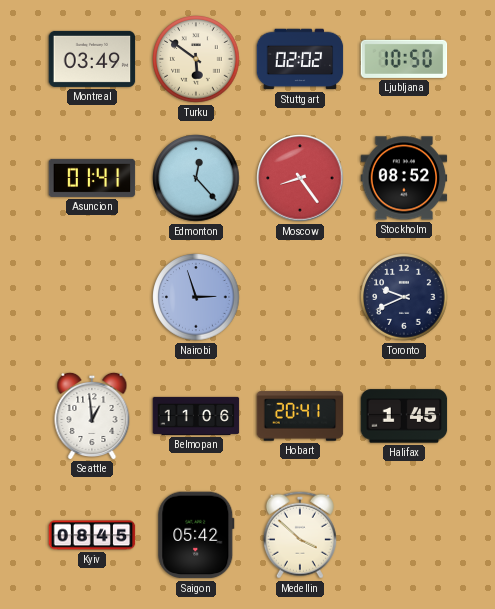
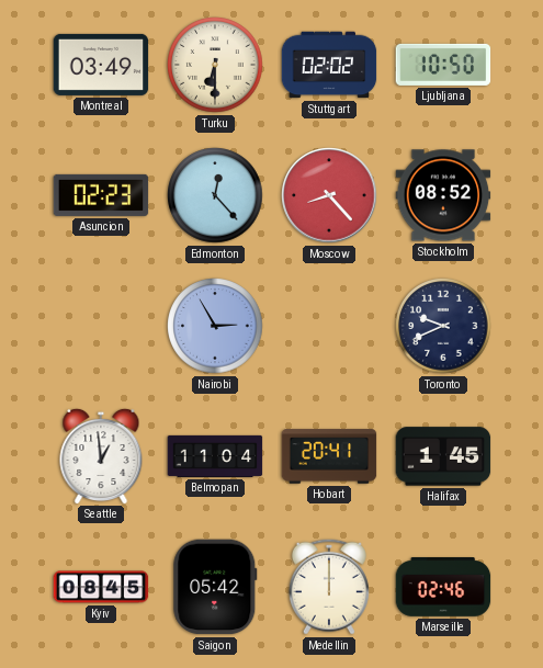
Turku: 5:51 -> 6:30 (215, 65)
Asuncion: 01:41 -> 02:23 (101, 195)
Moscow: 8:24 -> 8:23 (329, 195)
Nairobi: 2:57 -> 2:55 (215, 326)
Belmopan: 11:06 -> 11:04 (215, 456)
Medellin: 3:52 -> 12:00 (329, 587)
Marseille: none -> 02:46 (443, 587)
